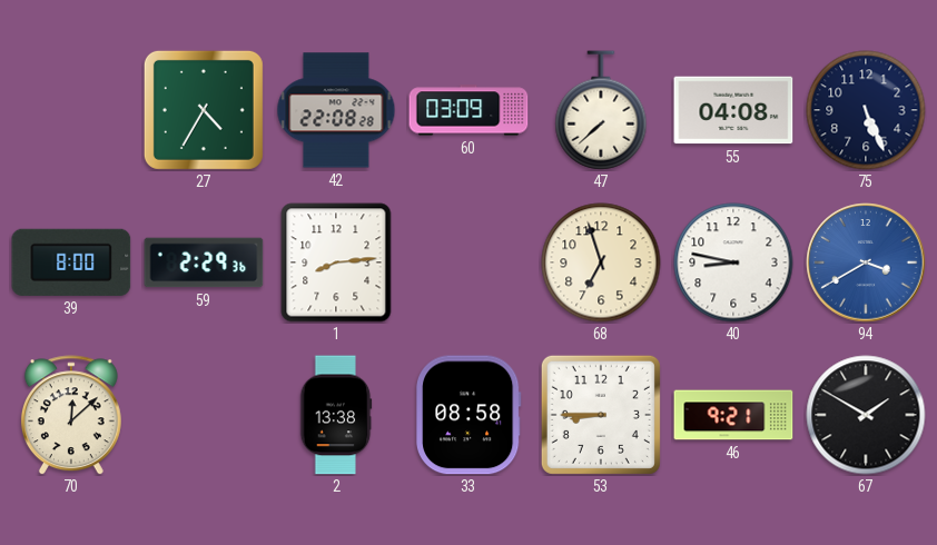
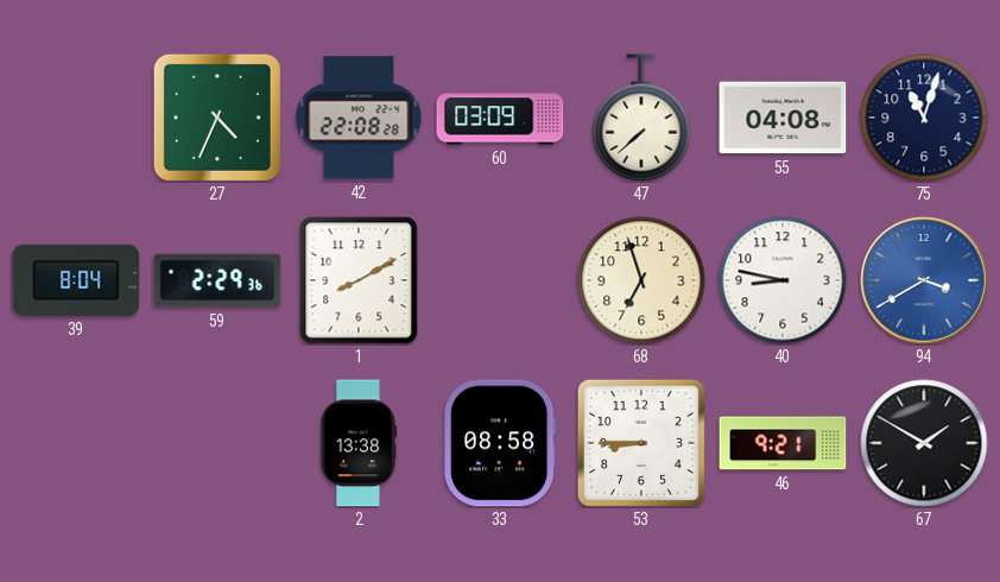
27: 4:35 -> 4:34 (217, 118)
75: 5:26 -> 11:03 (924, 118)
39: 8:00 -> 8:04 (76, 280)
1: 8:14 -> 8:10 (359, 280)
70: 12:08 -> none (71, 415)
